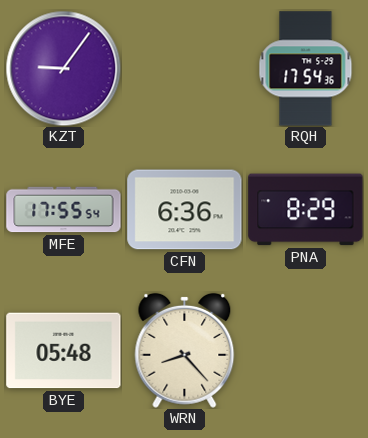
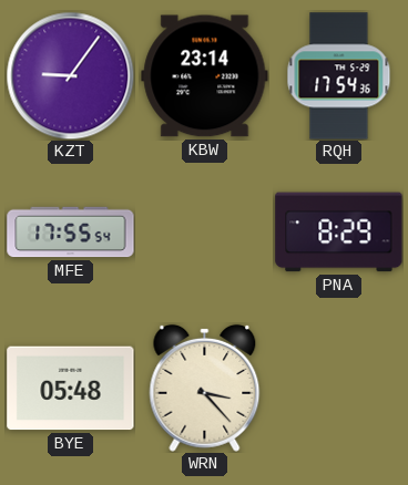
KBW: none -> 23:14 (205, 76)
CFN: 6:36 -> none (185, 210)
WRN: 8:23 -> 3:23 (205, 388)
